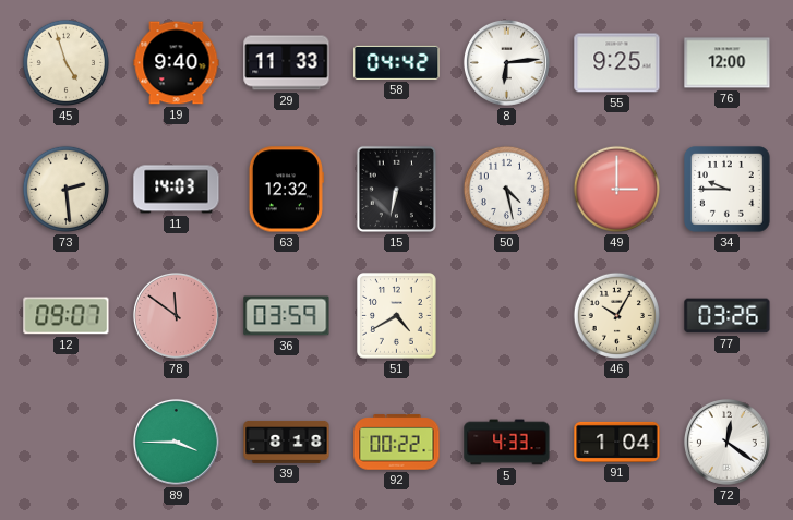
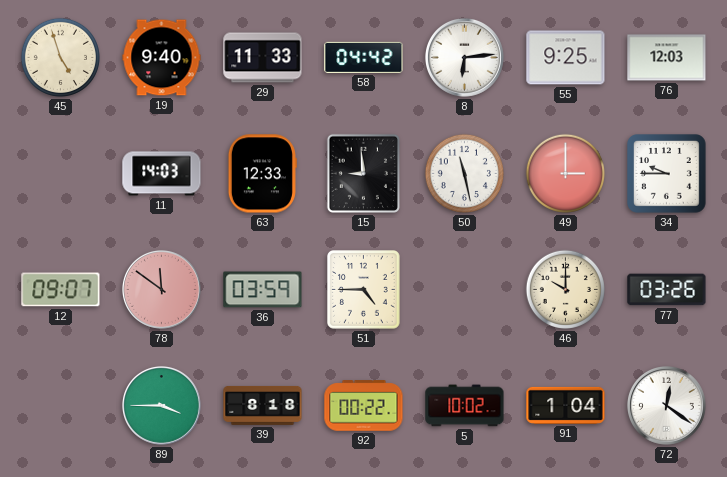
76: 12:00 -> 12:03 (667, 58)
73: 2:29 -> none (65, 189)
63: 12:32 -> 12:33 (262, 174)
15: 6:32 -> 8:59 (363, 173)
50: 4:28 -> 11:28 (464, 173)
51: 4:40 -> 4:45 (364, 290)
46: 10:05 -> 10:00 (565, 289)
5: 4:33 -> 10:02 (465, 406)
